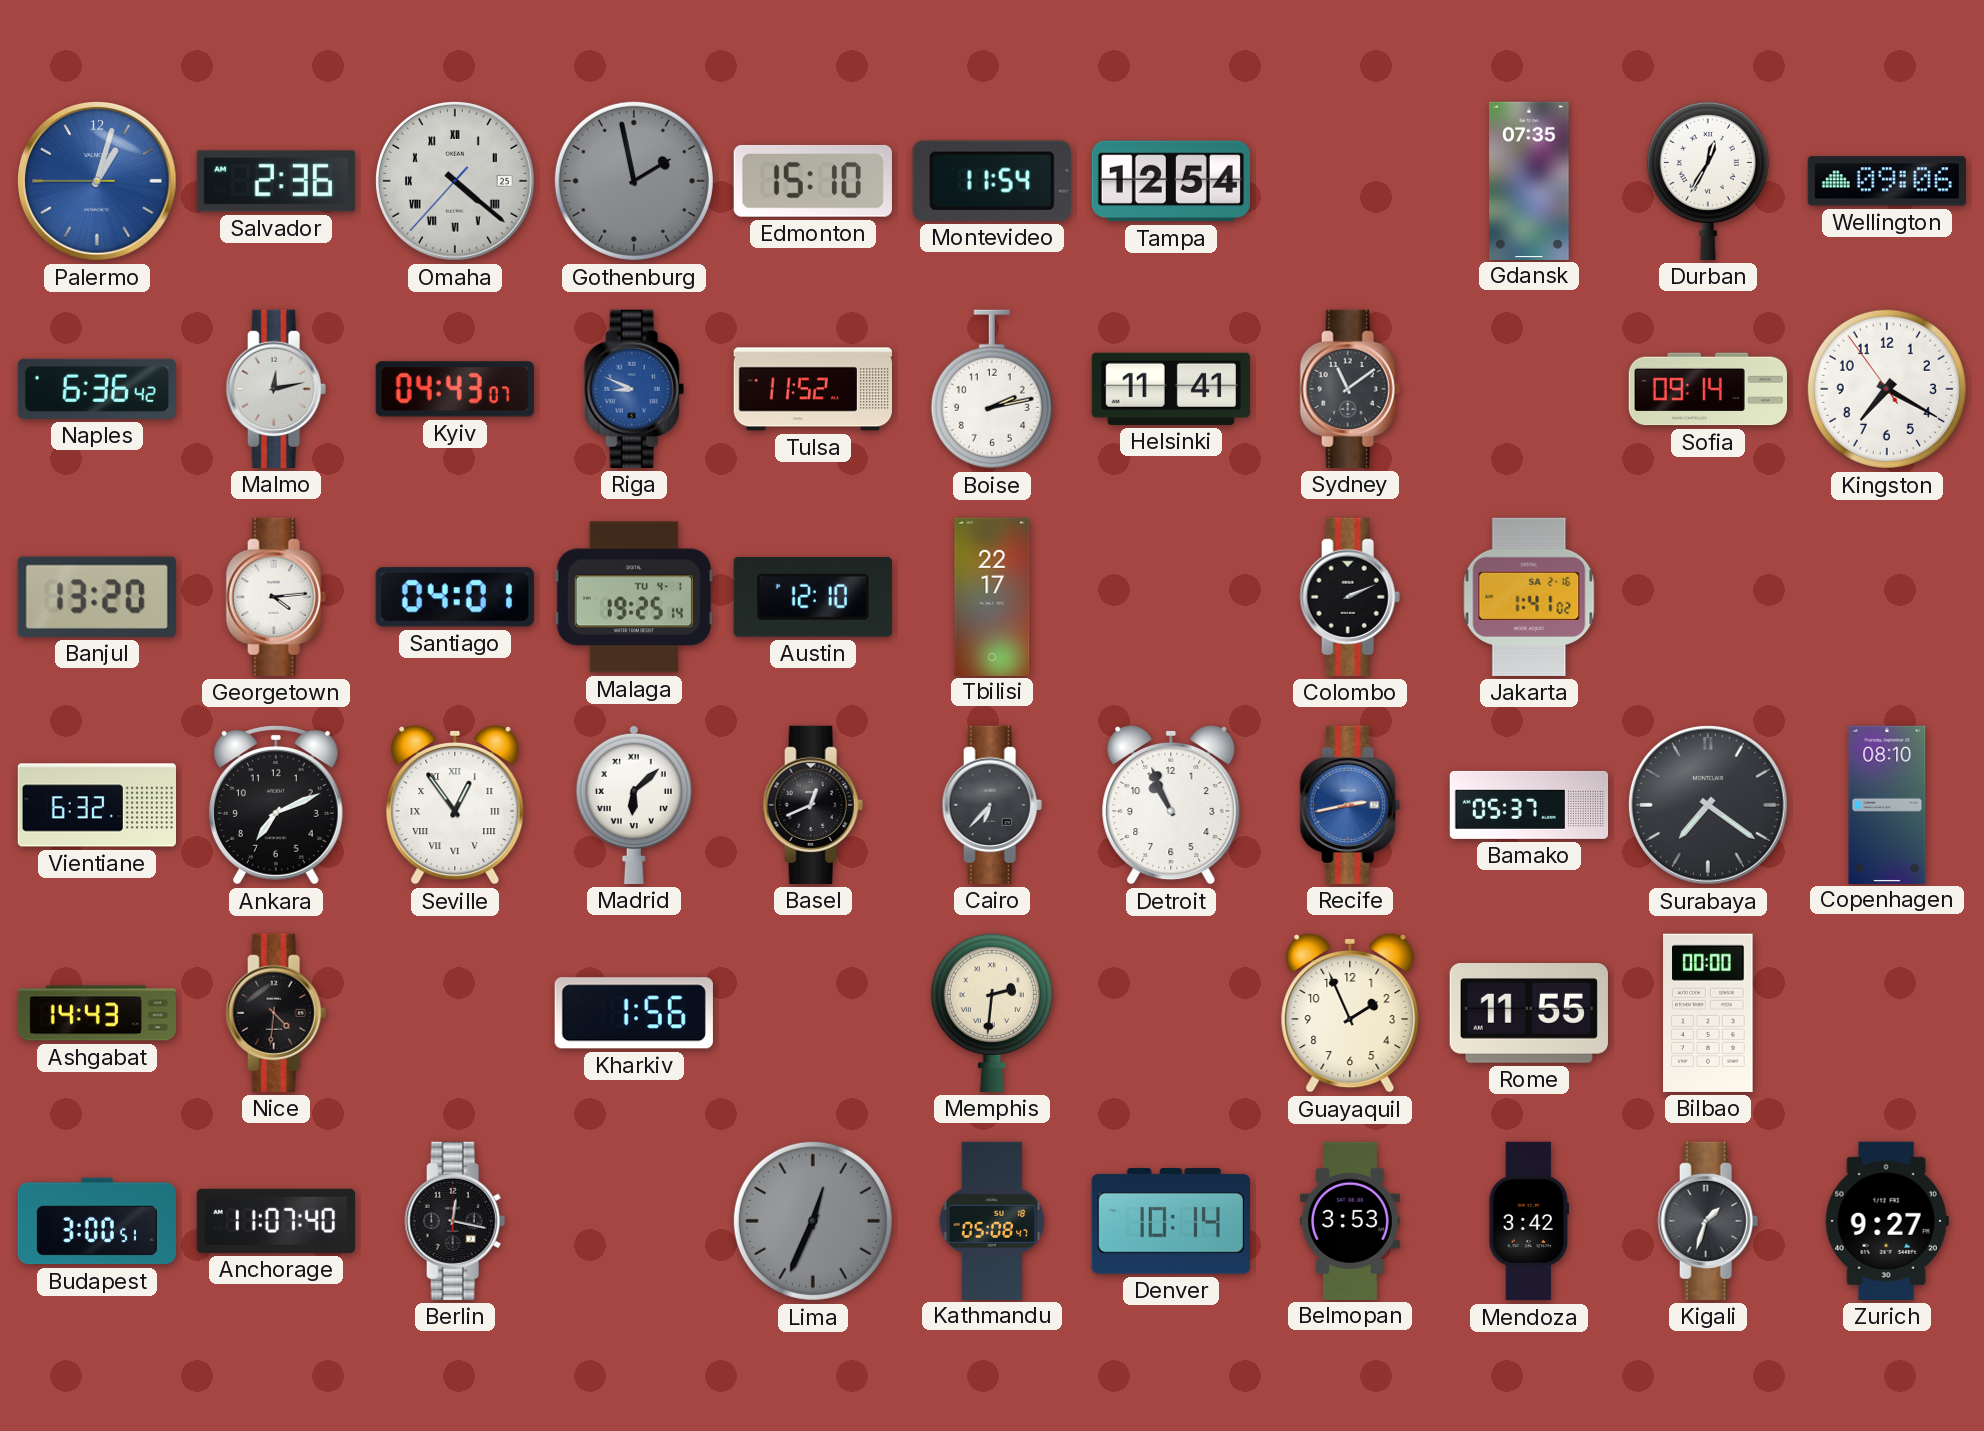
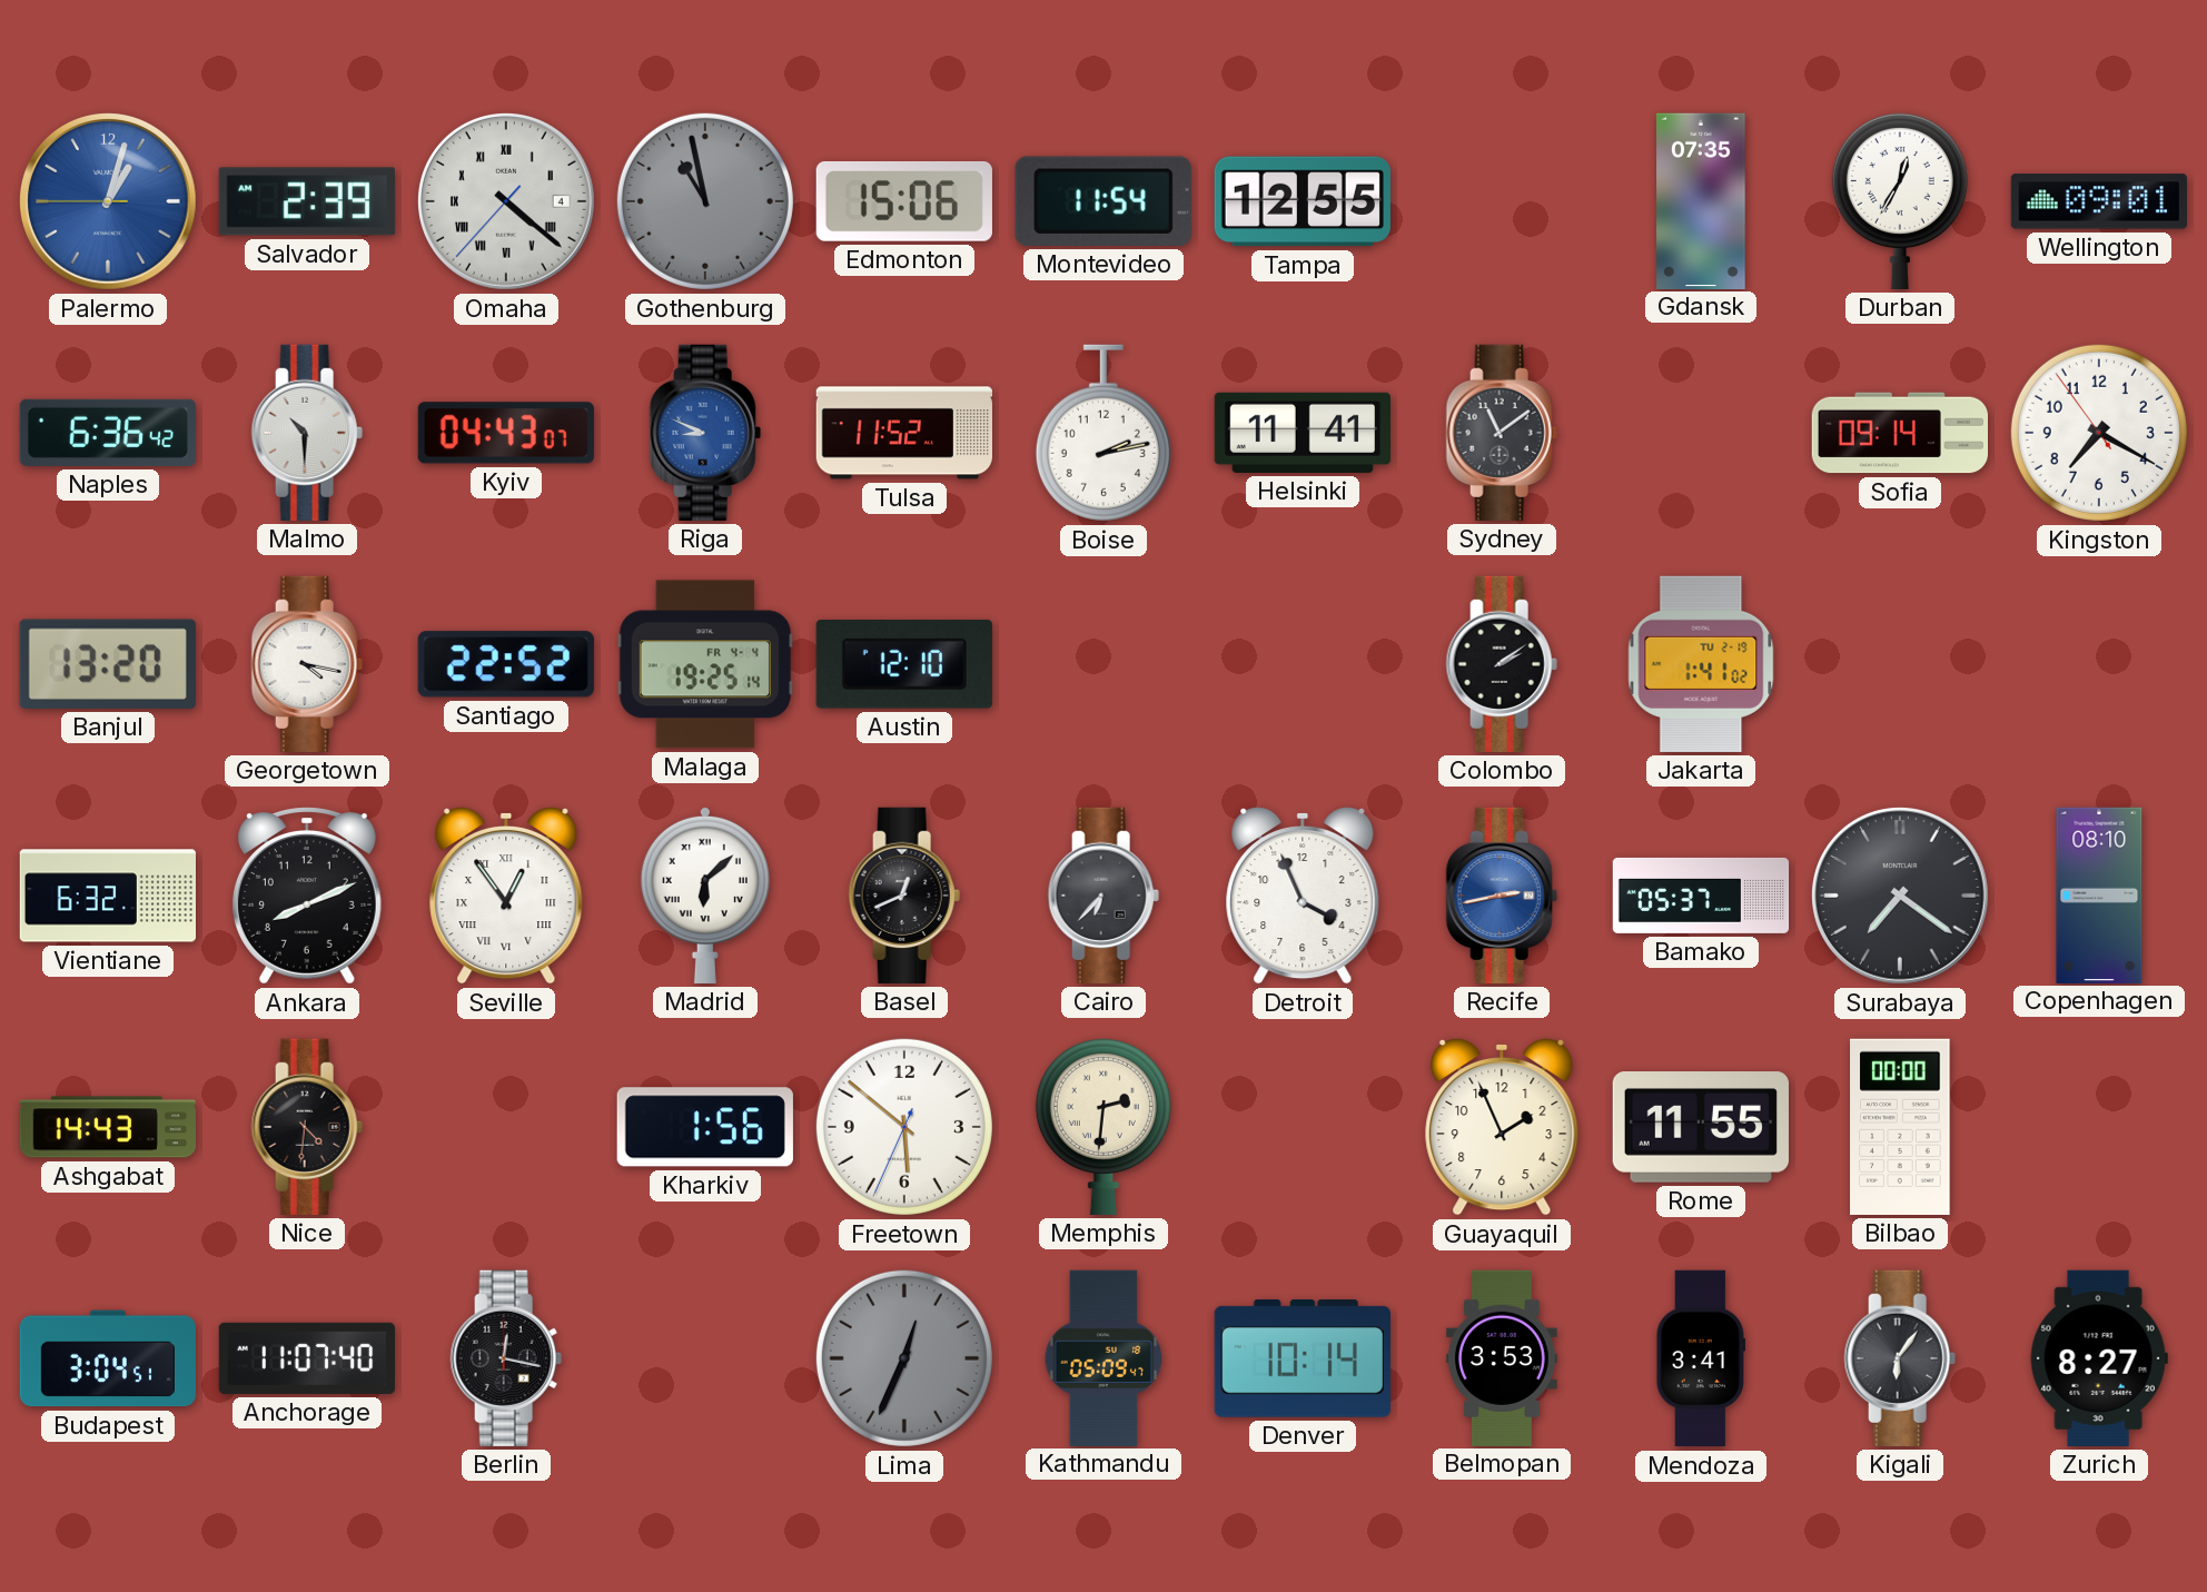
Salvador: 2:36 -> 2:39 (307, 201)
Omaha date: 25 -> 4 (506, 201)
Gothenburg: 1:58 -> 10:58 (705, 201)
Edmonton: 15:10 -> 15:06 (904, 201)
Tampa: 12:54 -> 12:55 (1303, 201)
Wellington: 09:06 -> 09:01 (2099, 201)
Malmo: 12:13 -> 10:30 (307, 433)
Georgetown: 4:14 -> 4:17 (307, 664)
Santiago: 04:01 -> 22:52 (506, 664)
Malaga date: TU 4-1 -> FR 4-4 (705, 664)
Tbilisi: 22:17 -> none (992, 596)
Colombo: 2:11 -> 2:09 (1502, 664)
Jakarta date: SA 2-16 -> TU 2-19 (1701, 664)
Ankara: 7:11 -> 8:11 (307, 896)
Detroit: 10:56 -> 3:56 (1303, 896)
Freetown: none -> 5:51 (904, 1127)
Budapest: 3:00 -> 3:04 (108, 1358)
Kathmandu: 05:08 -> 05:09 (1103, 1357)
Mendoza: 3:42 -> 3:41 (1700, 1358)
Kigali: 1:33 -> 6:06 (1900, 1358)
Zurich: 9:27 -> 8:27 (2099, 1358)
